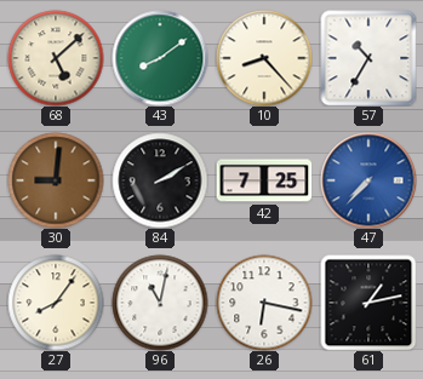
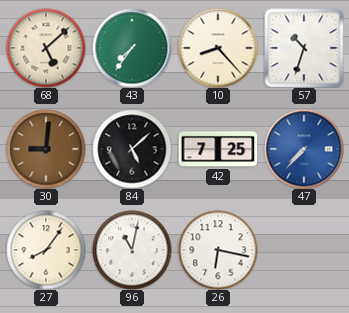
43: 8:09 -> 7:36 (132, 48)
57: 10:35 -> 10:33 (304, 48)
84: 2:10 -> 5:08 (132, 149)
61: 1:13 -> none (368, 303)
